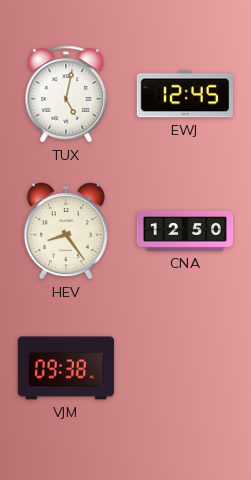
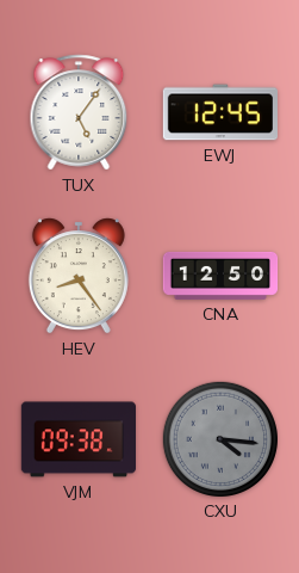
TUX: 5:02 -> 5:06 (79, 112)
CXU: none -> 4:16 (219, 438)
